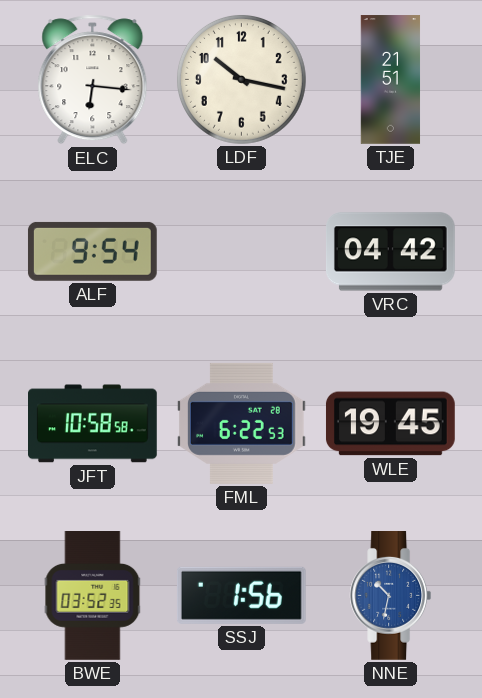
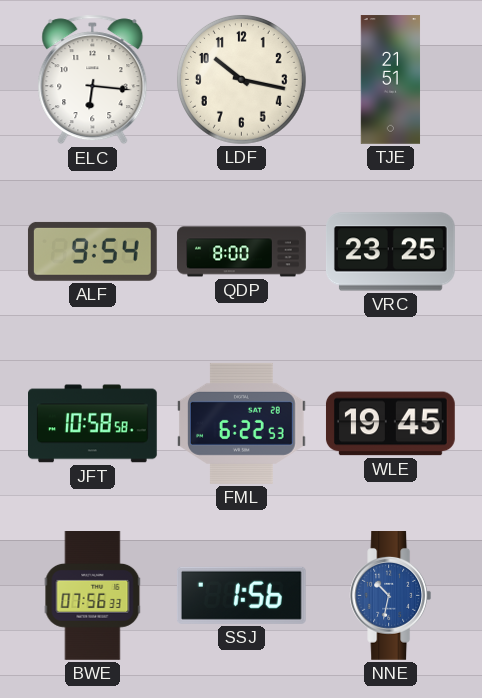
QDP: none -> 8:00 (242, 252)
VRC: 04:42 -> 23:25 (390, 252)
BWE: 03:52 -> 07:56 (93, 596)
